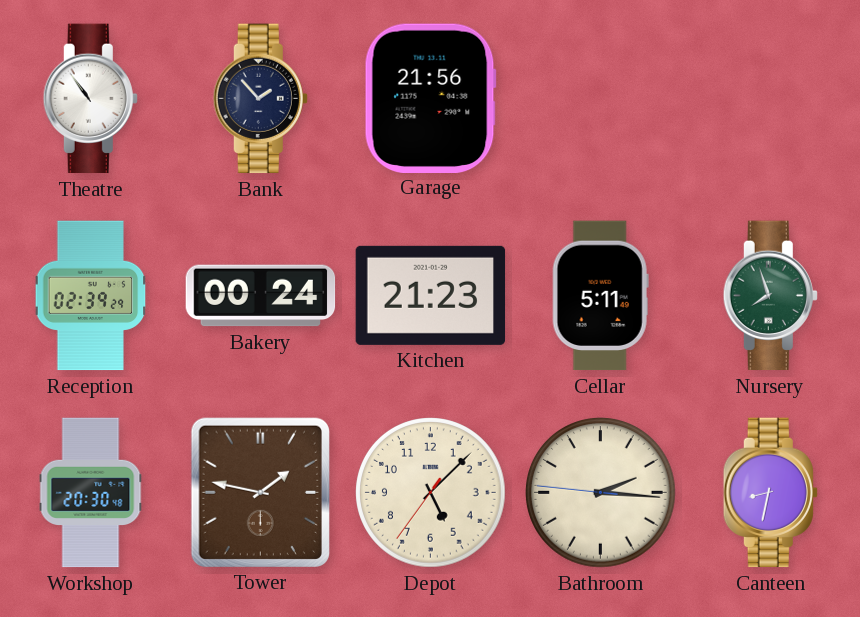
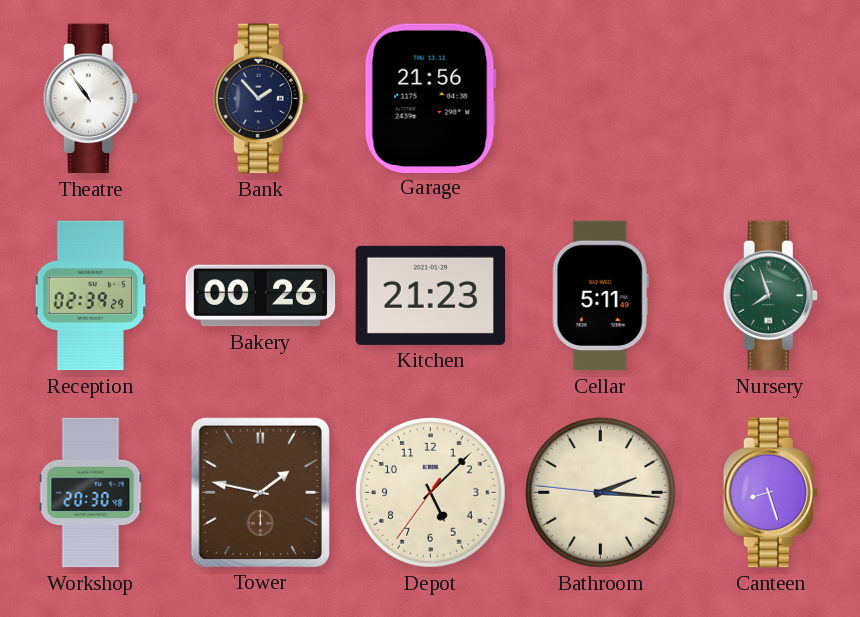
Bakery: 00:24 -> 00:26 (261, 296)
Canteen: 8:32 -> 8:27 (770, 493)
